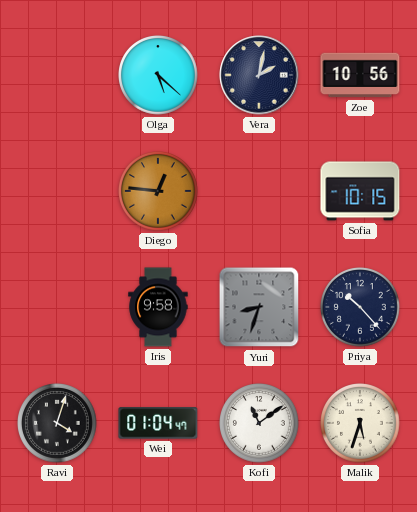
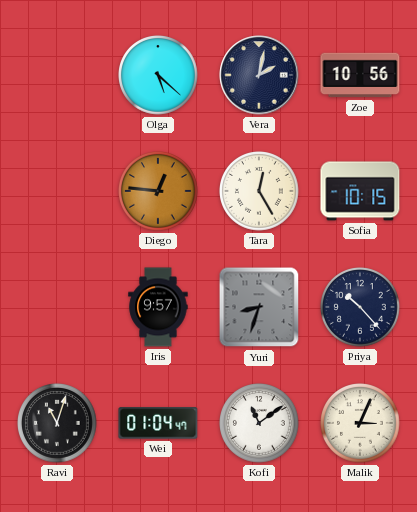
Tara: none -> 12:25 (260, 192)
Iris: 9:58 -> 9:57 (158, 307)
Ravi: 4:03 -> 11:03 (58, 424)
Malik: 5:33 -> 3:04 (361, 424)
